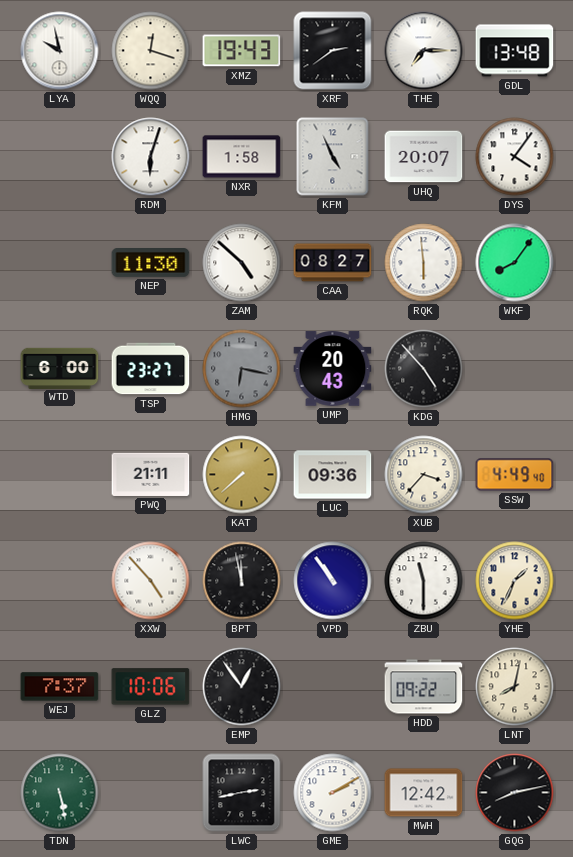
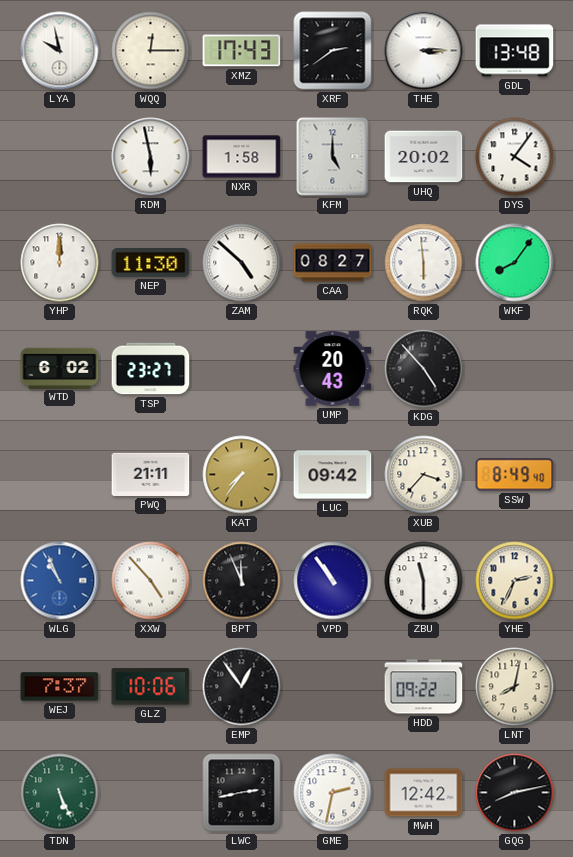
WQQ: 12:18 -> 12:15 (151, 51)
XMZ: 19:43 -> 17:43 (242, 51)
THE: 7:15 -> 3:15 (424, 51)
RDM: 6:03 -> 5:58 (151, 157)
KFM: 4:56 -> 5:00 (333, 157)
UHQ: 20:07 -> 20:02 (424, 157)
YHP: none -> 12:00 (60, 263)
WTD: 6:00 -> 6:02 (60, 368)
HMG: 6:17 -> none (242, 369)
KAT: 7:38 -> 7:36 (242, 475)
LUC: 09:36 -> 09:42 (333, 475)
SSW: 4:49 -> 8:49 (515, 475)
WLG: none -> 10:56 (60, 581)
BPT: 11:58 -> 11:56 (242, 581)
YHE: 1:34 -> 2:34 (515, 581)
TDN: 5:28 -> 5:26 (60, 793)
GME: 2:10 -> 2:32 (333, 793)
